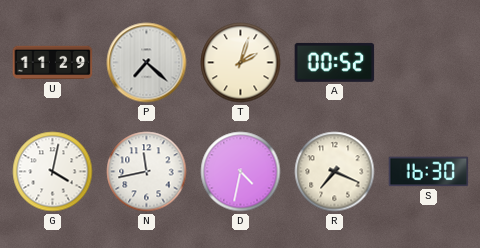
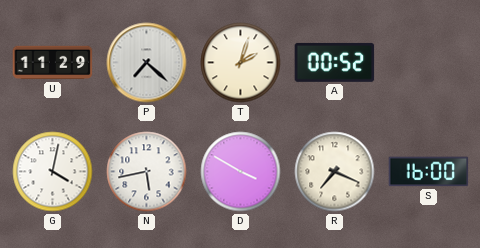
N: 11:43 -> 5:43 (147, 172)
D: 4:32 -> 3:50 (241, 172)
S: 16:30 -> 16:00 (429, 172)
